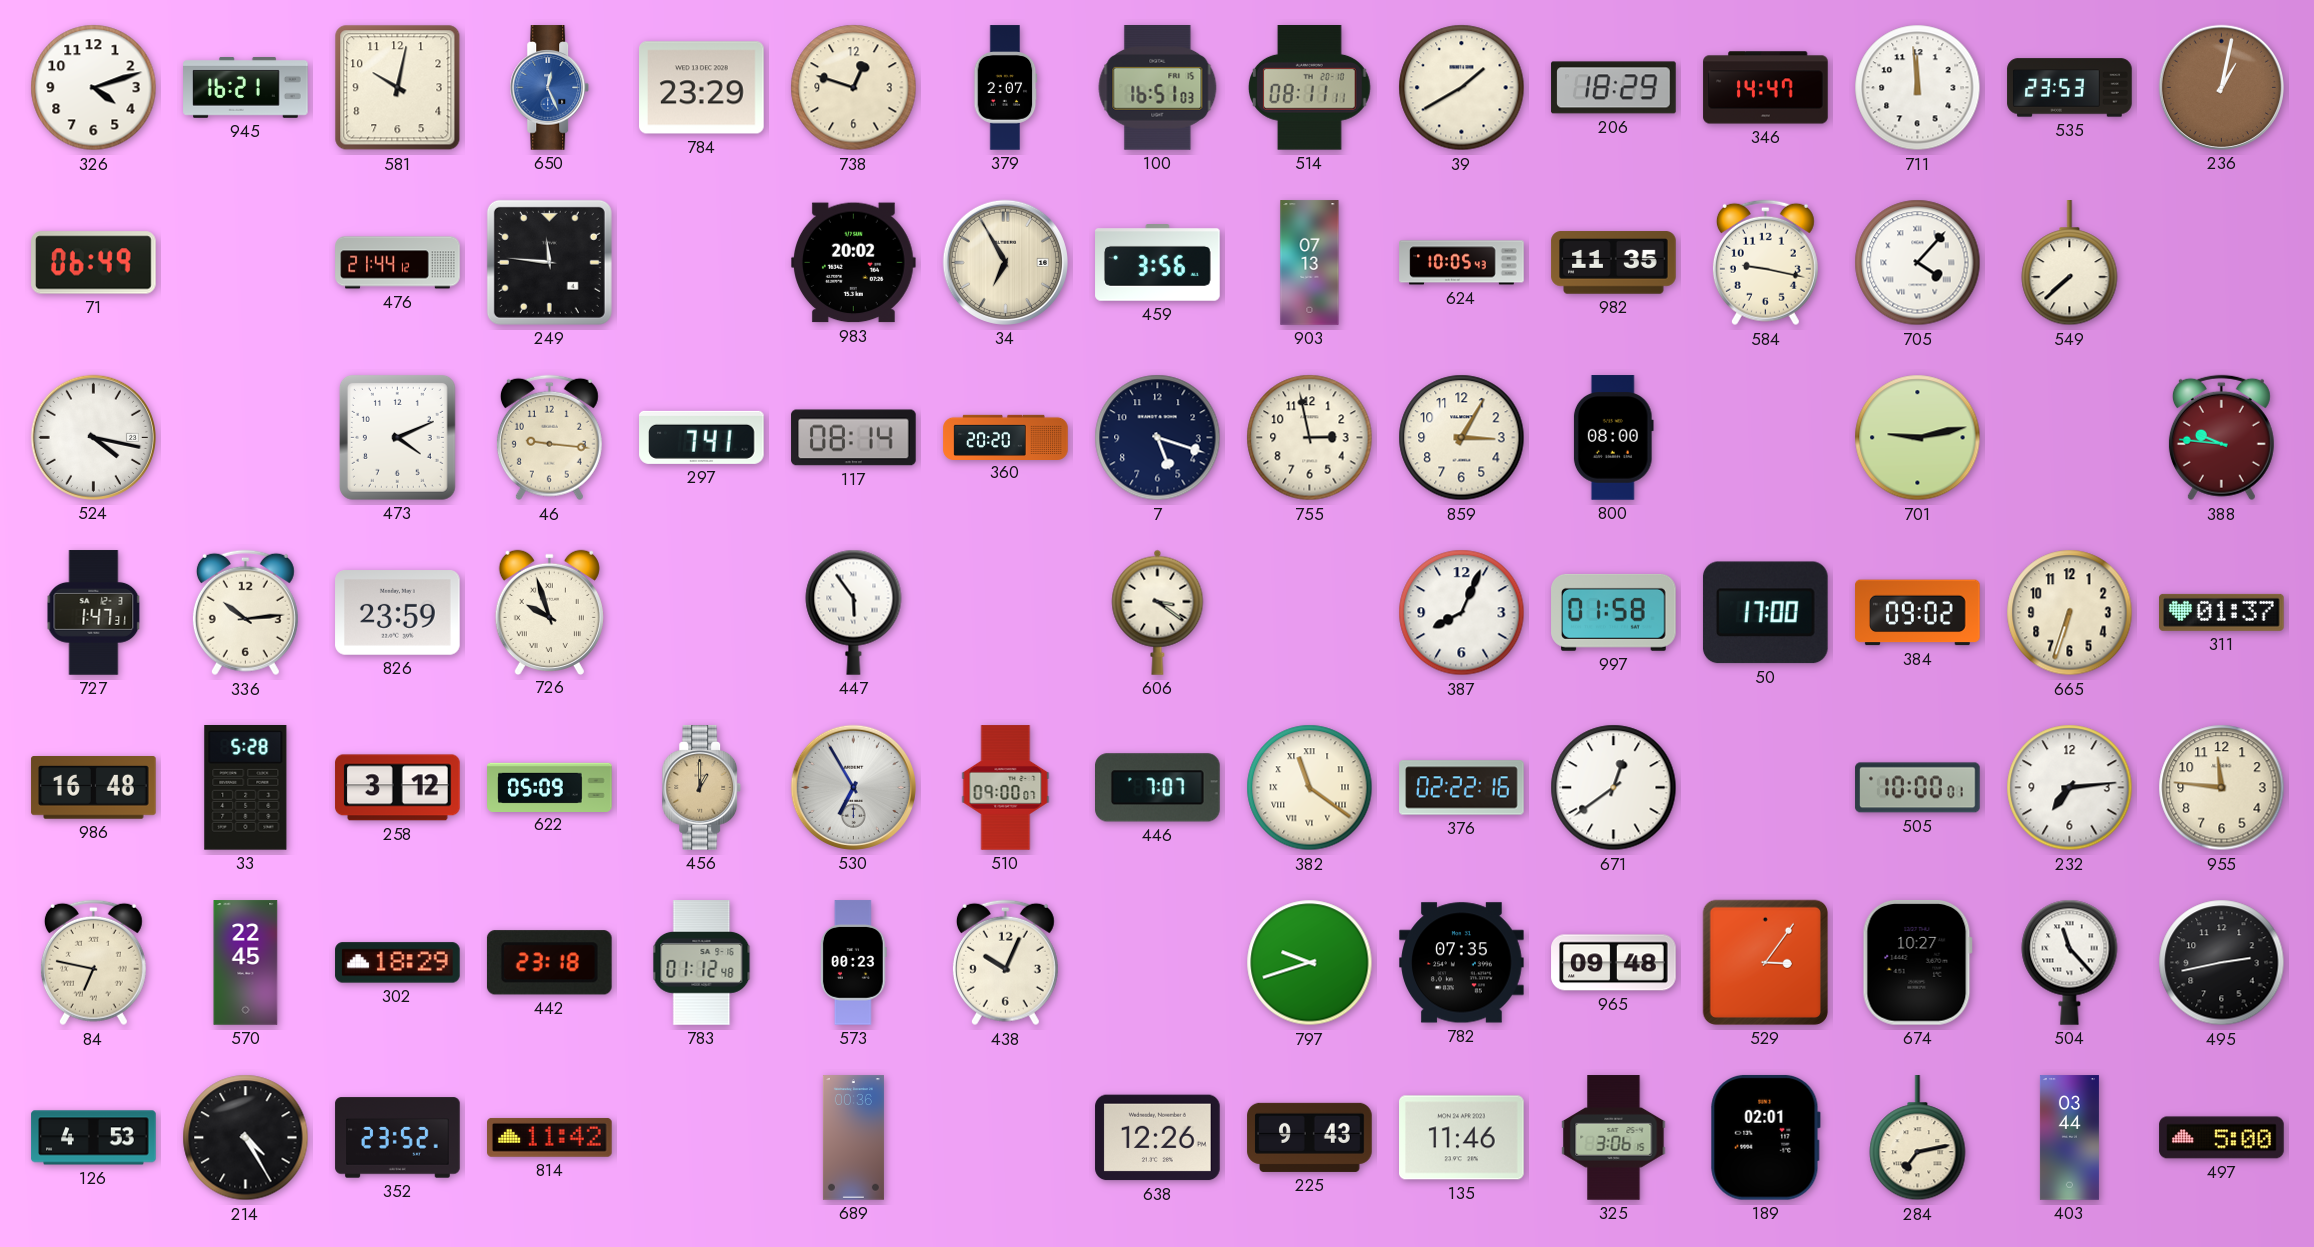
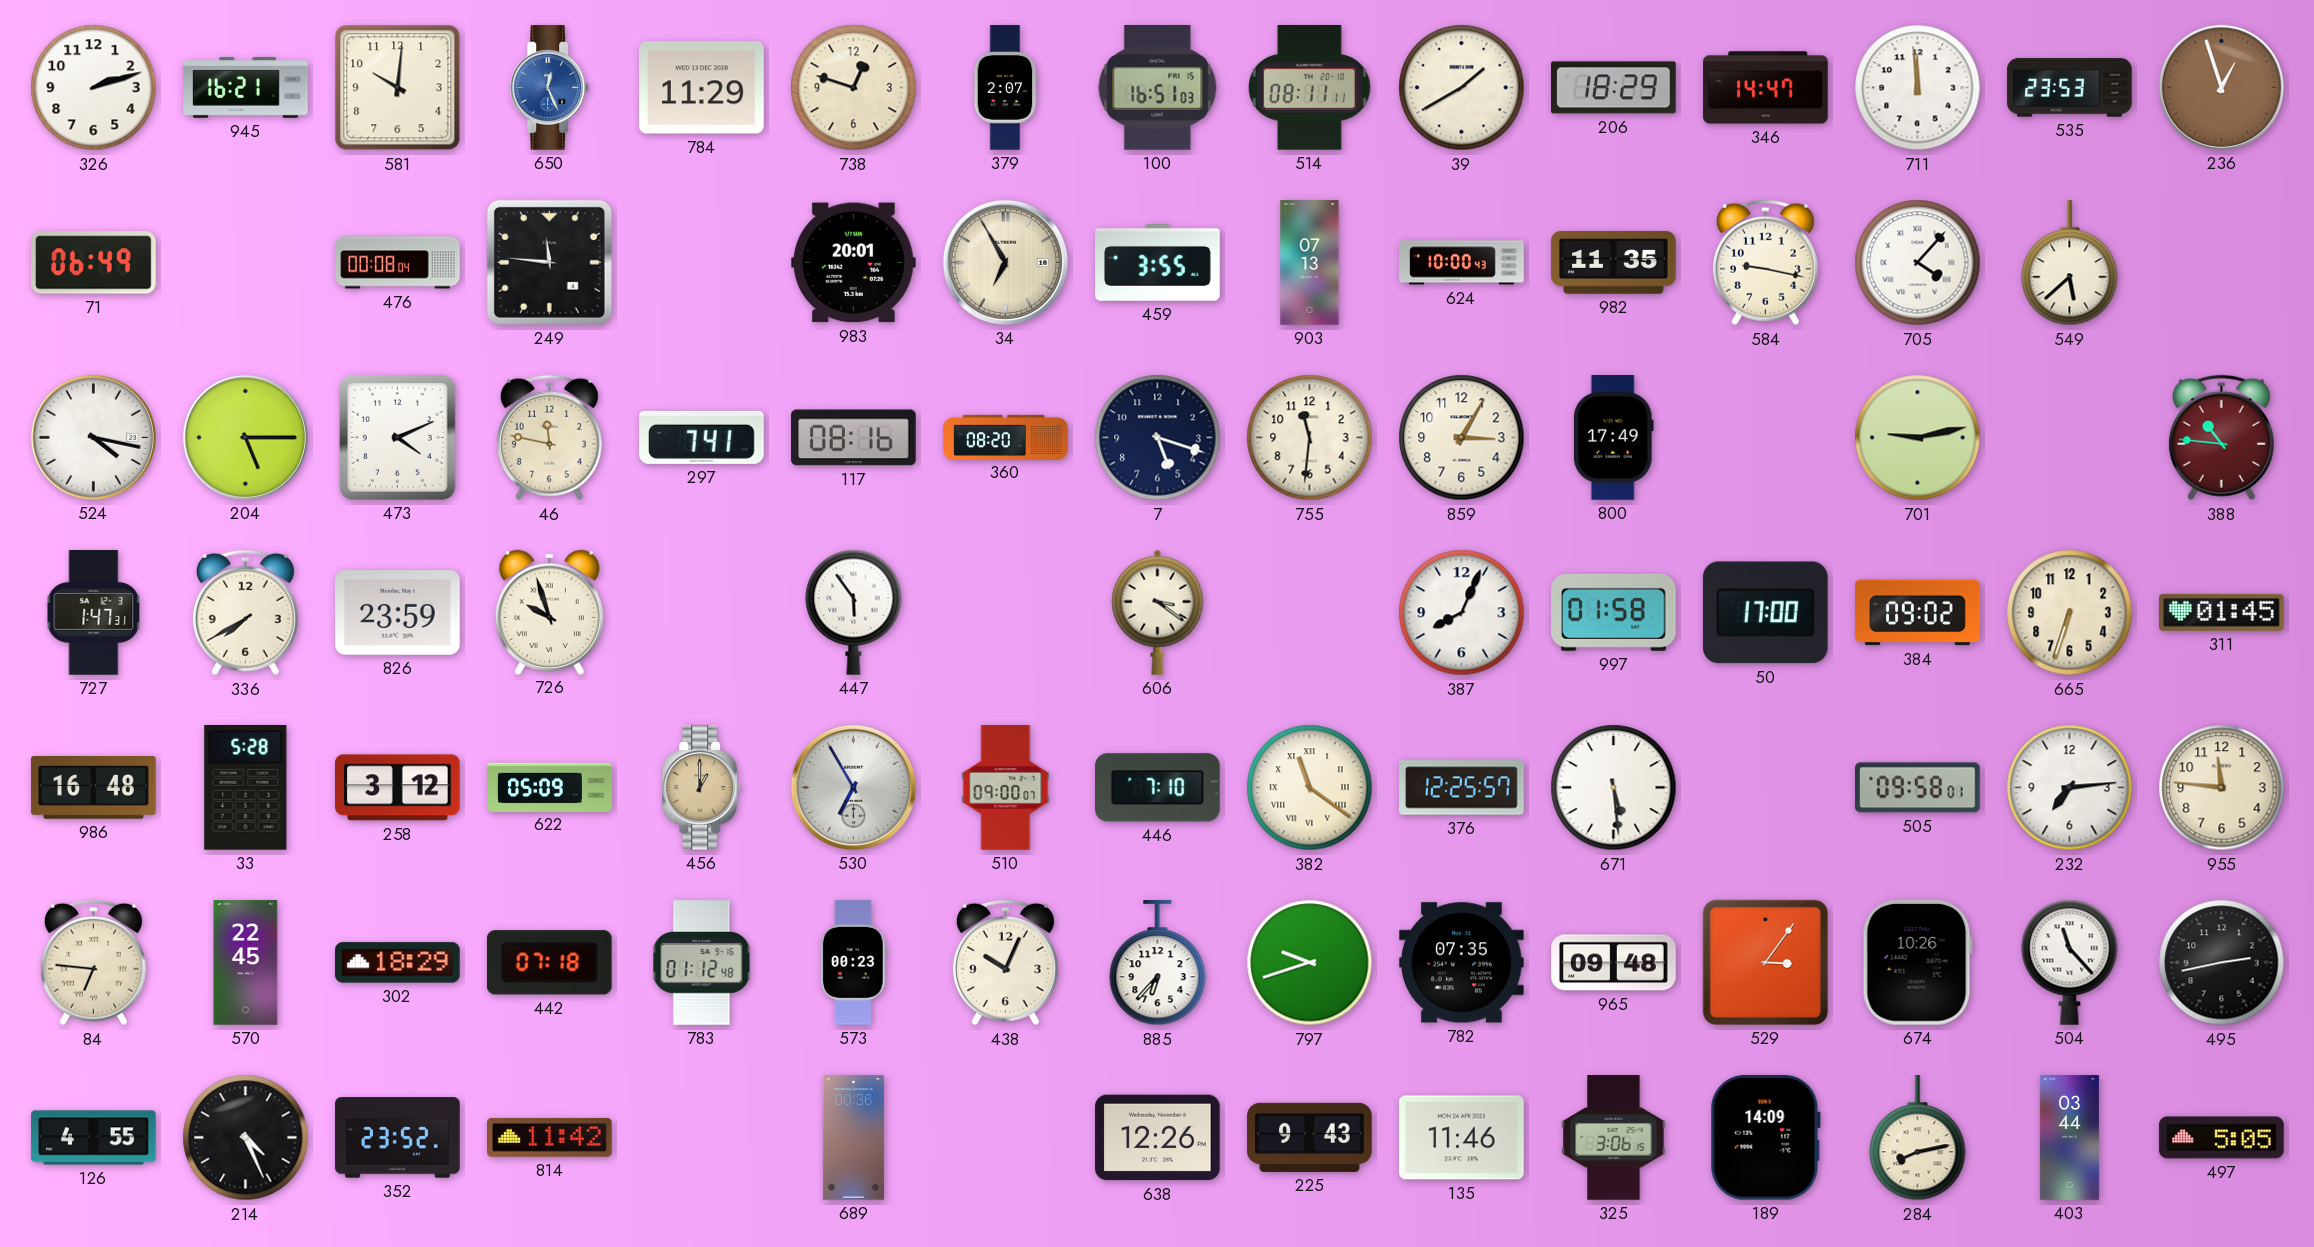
326: 4:12 -> 2:12 (94, 88)
581: 10:02 -> 10:01 (398, 88)
784: 23:29 -> 11:29 (702, 88)
236: 1:02 -> 12:57 (2221, 87)
476: 21:44 -> 00:08 (398, 263)
983: 20:02 -> 20:01 (854, 263)
459: 3:56 -> 3:55 (1158, 263)
624: 10:05 -> 10:00 (1462, 263)
549: 7:38 -> 5:38 (2070, 263)
204: none -> 5:15 (245, 437)
46: 9:16 -> 11:47 (549, 438)
117: 08:14 -> 08:16 (854, 438)
360: 20:20 -> 08:20 (1006, 437)
755: 2:58 -> 11:31 (1310, 438)
800: 08:00 -> 17:49 (1613, 438)
388: 9:46 -> 10:46 (2221, 438)
336: 10:14 -> 7:40 (245, 613)
311: 01:37 -> 01:45 (2222, 612)
446: 7:07 -> 7:10 (1158, 788)
376: 02:22 -> 12:25 (1462, 788)
671: 12:39 -> 5:29 (1614, 788)
505: 10:00 -> 09:58 (1918, 788)
84: 6:47 -> 6:46 (93, 963)
442: 23:18 -> 07:18 (549, 963)
885: none -> 6:37 (1158, 963)
674: 10:27 -> 10:26 (1917, 963)
126: 4:53 -> 4:55 (94, 1138)
214: 4:25 -> 4:26 (246, 1138)
189: 02:01 -> 14:09 (1765, 1137)
284: 7:13 -> 8:13 (1918, 1138)
497: 5:00 -> 5:05 (2222, 1138)
